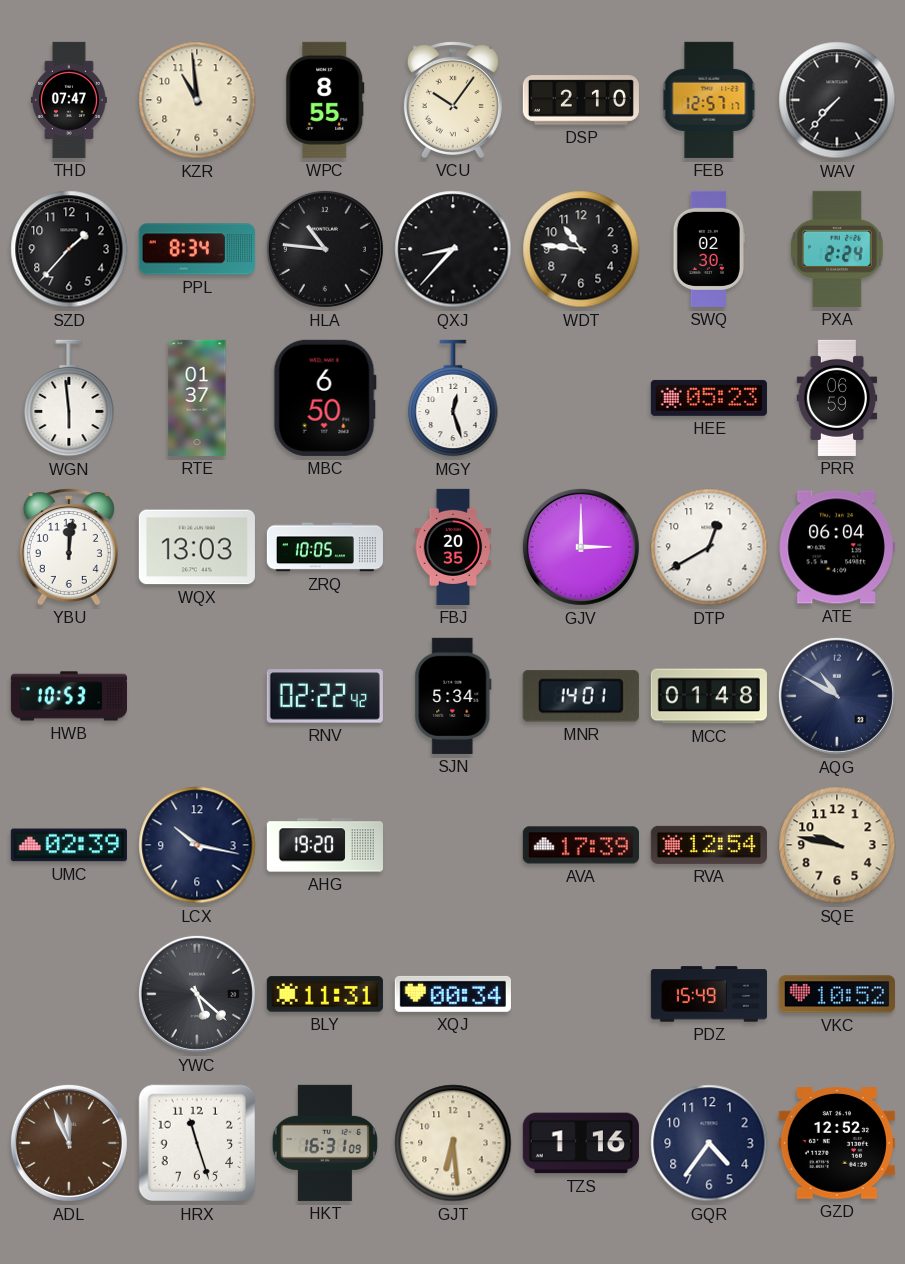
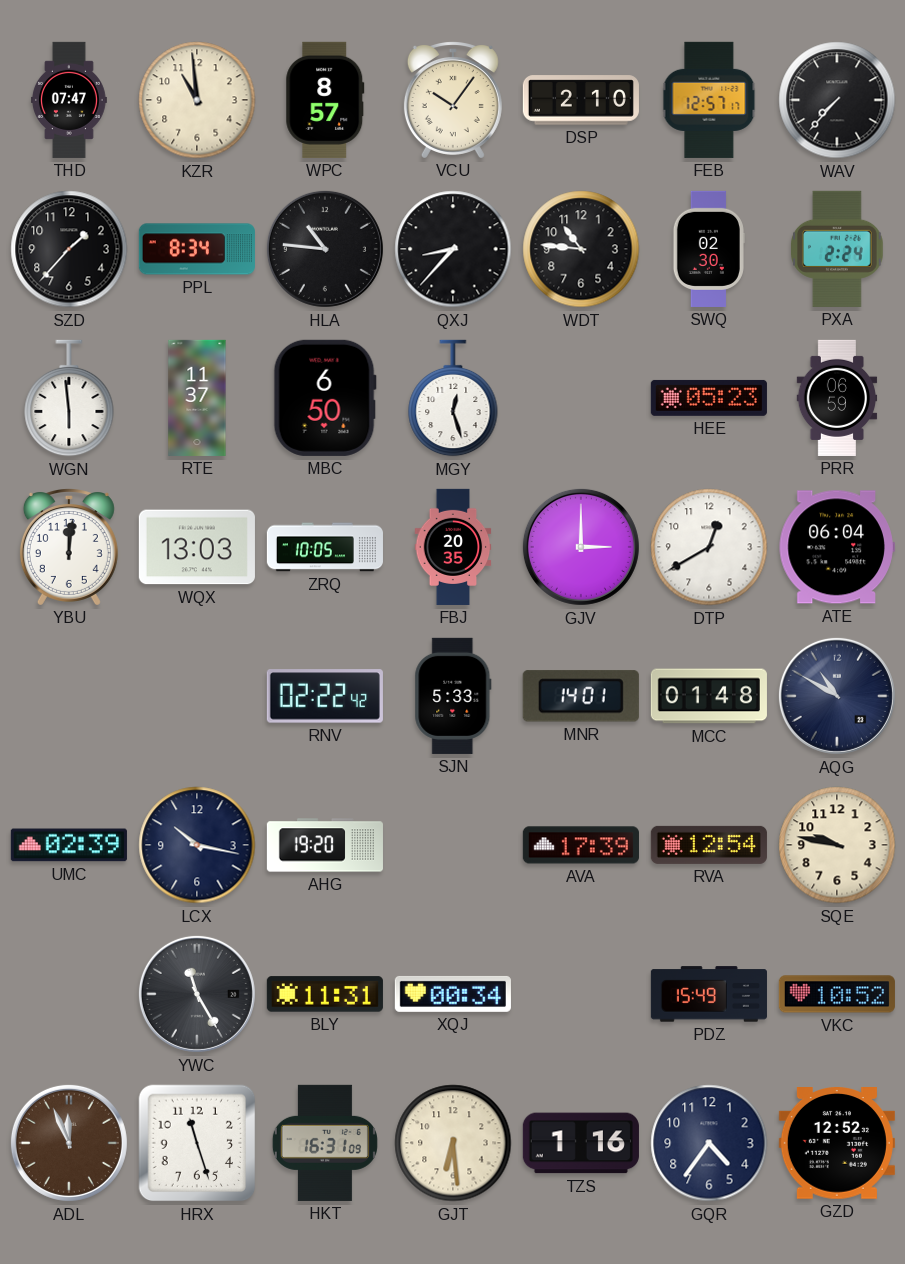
WPC: 8:55 -> 8:57 (325, 100)
RTE: 01:37 -> 11:37 (197, 398)
HWB: 10:53 -> none (69, 696)
SJN: 5:34 -> 5:33 (453, 696)
YWC: 5:22 -> 11:25 (197, 994)
